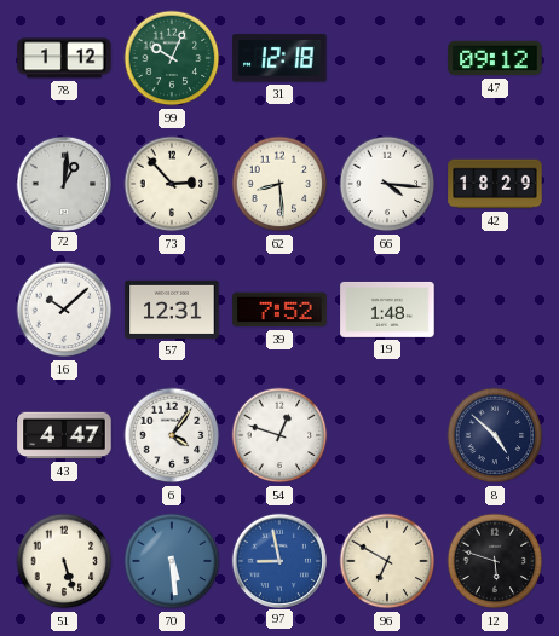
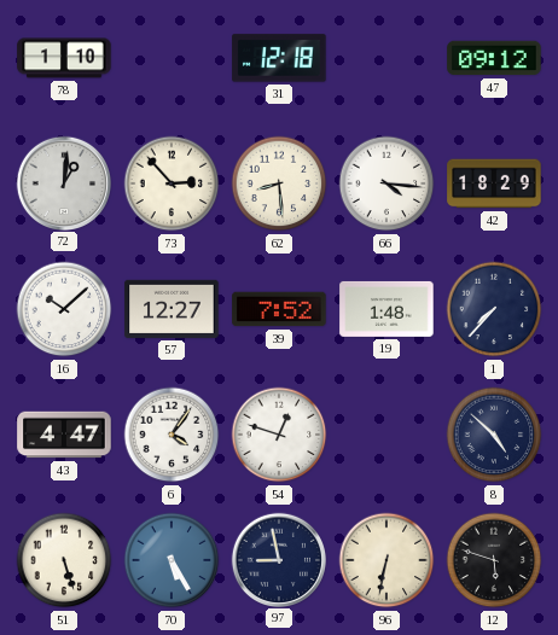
78: 1:12 -> 1:10 (64, 58)
99: 10:04 -> none (172, 58)
57: 12:31 -> 12:27 (172, 309)
1: none -> 7:37 (494, 309)
70: 5:29 -> 5:25 (172, 560)
97 dial: blue -> navy (278, 559)
96: 6:50 -> 6:32 (386, 560)
